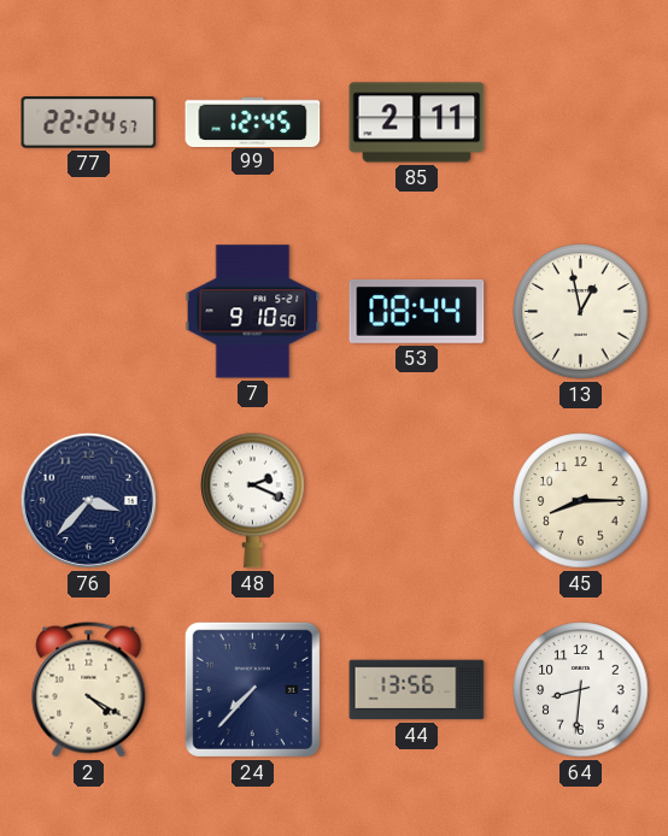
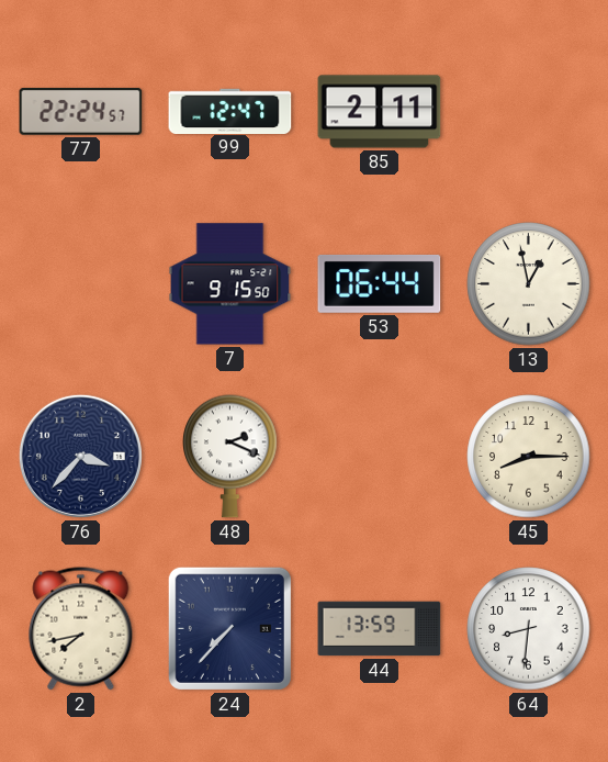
99: 12:45 -> 12:47 (230, 111)
7: 9:10 -> 9:15 (230, 284)
53: 08:44 -> 06:44 (380, 283)
2: 4:20 -> 7:43 (81, 629)
44: 13:56 -> 13:59 (380, 629)
